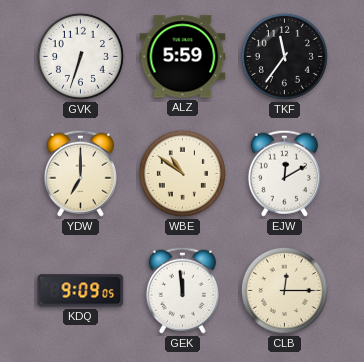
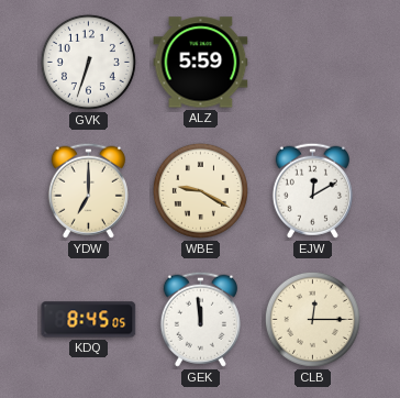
TKF: 11:36 -> none (284, 56)
WBE: 10:51 -> 9:20 (200, 190)
KDQ: 9:09 -> 8:45 (89, 320)
